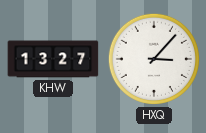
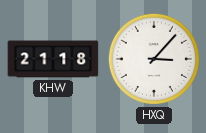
KHW: 13:27 -> 21:18 (53, 59)
